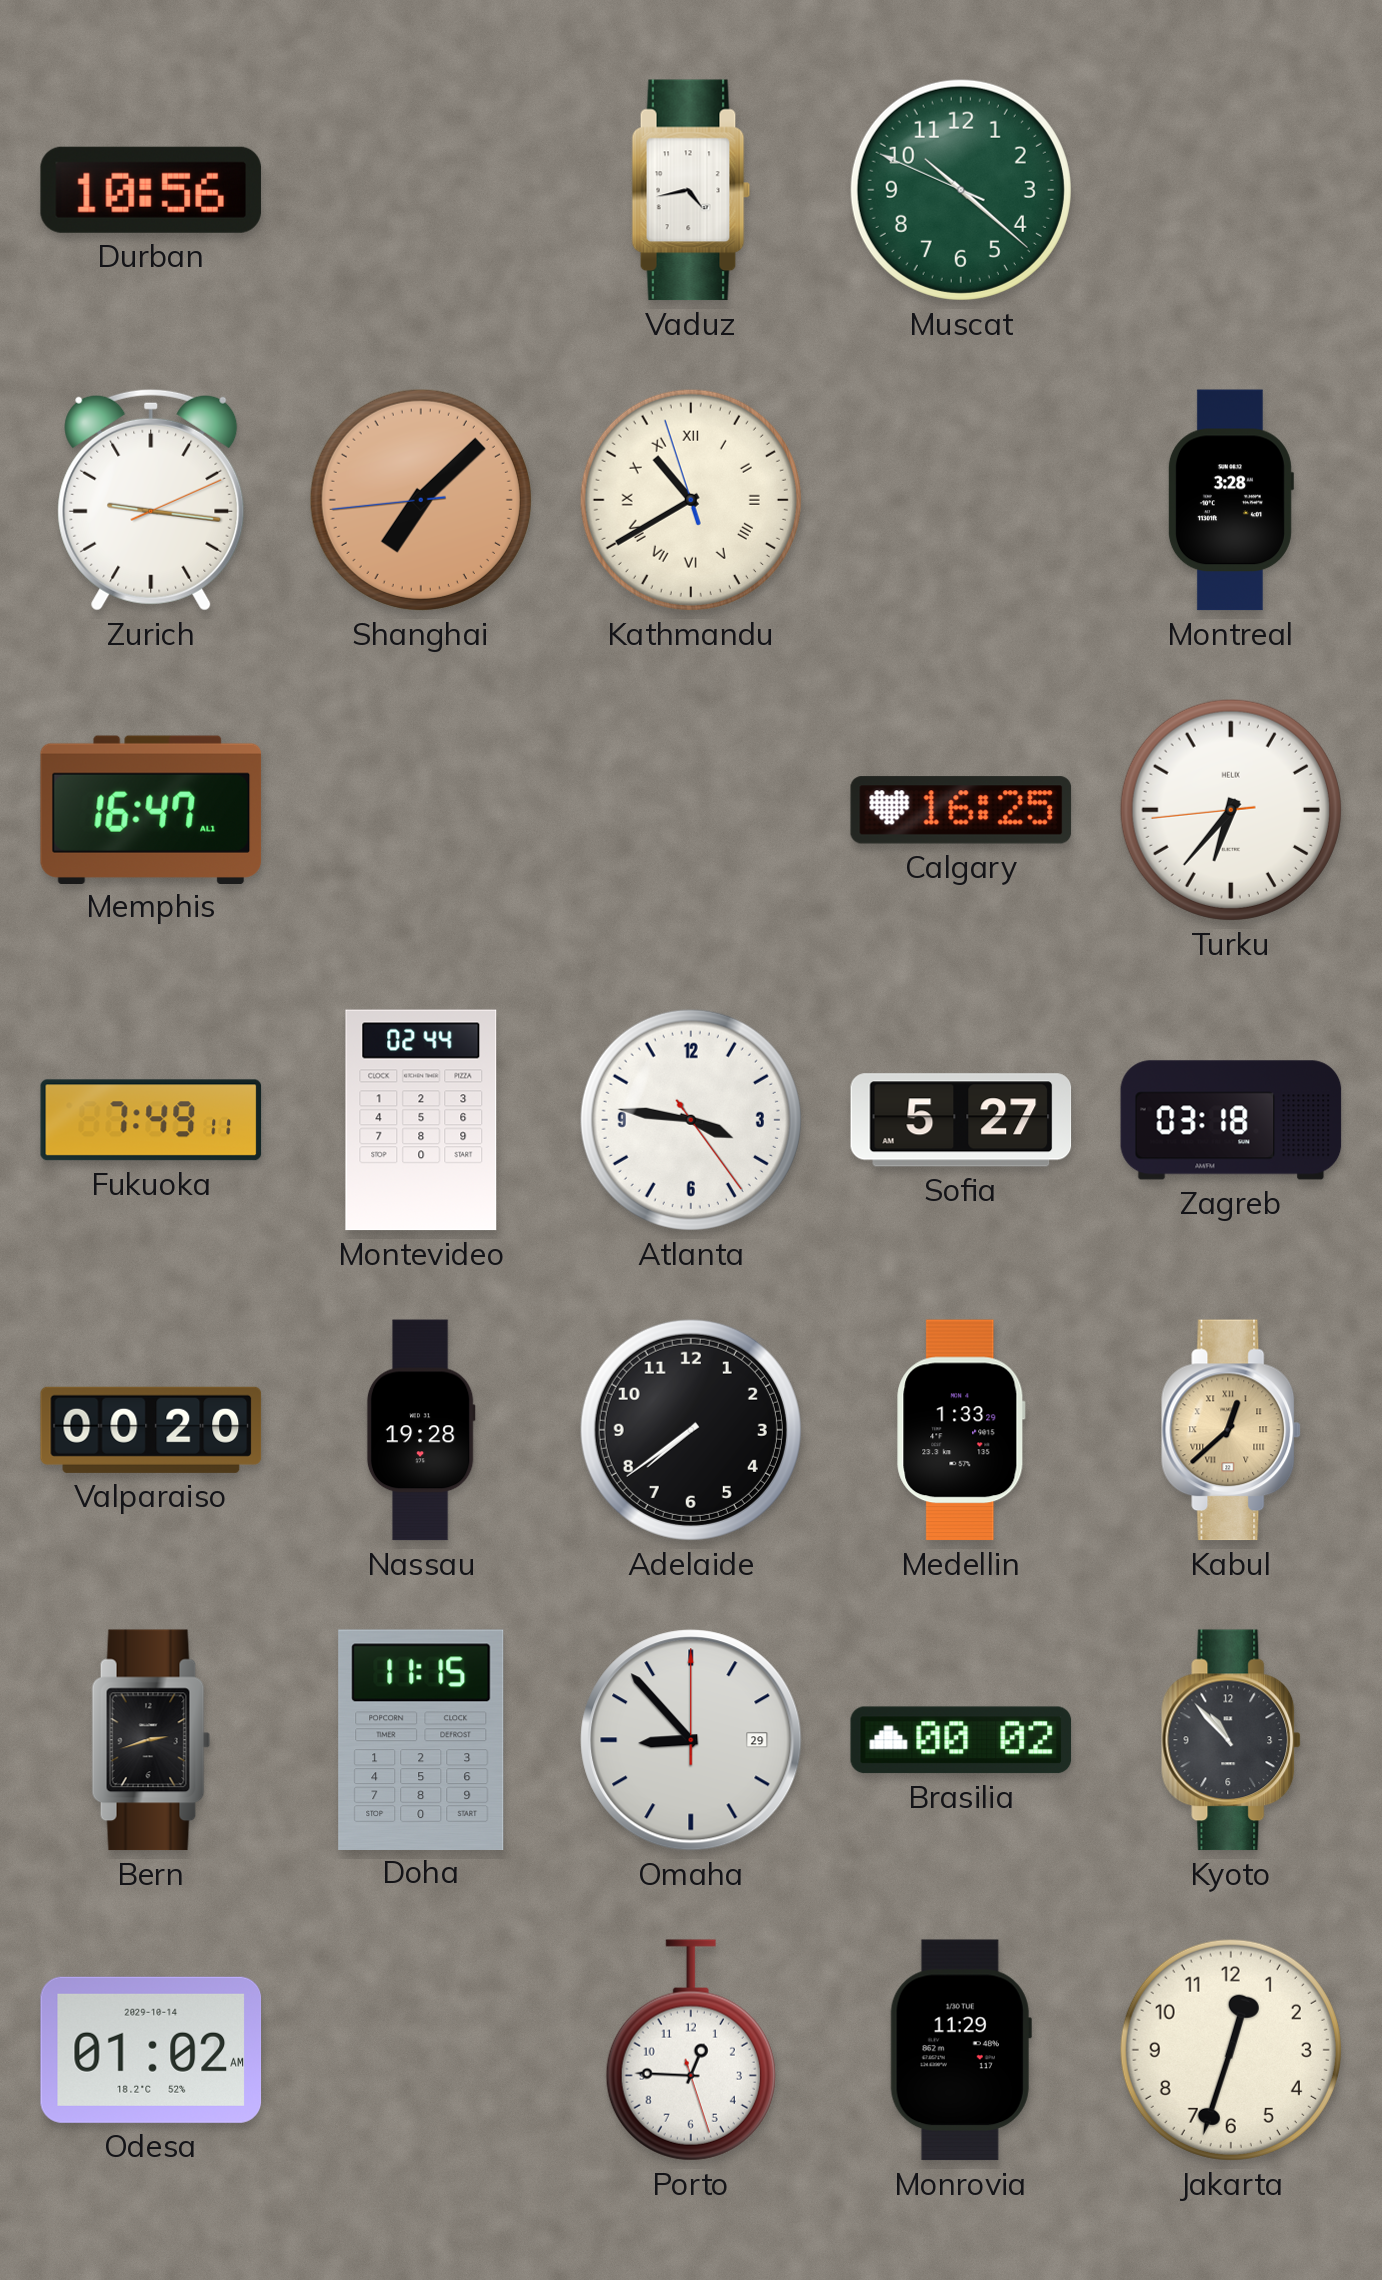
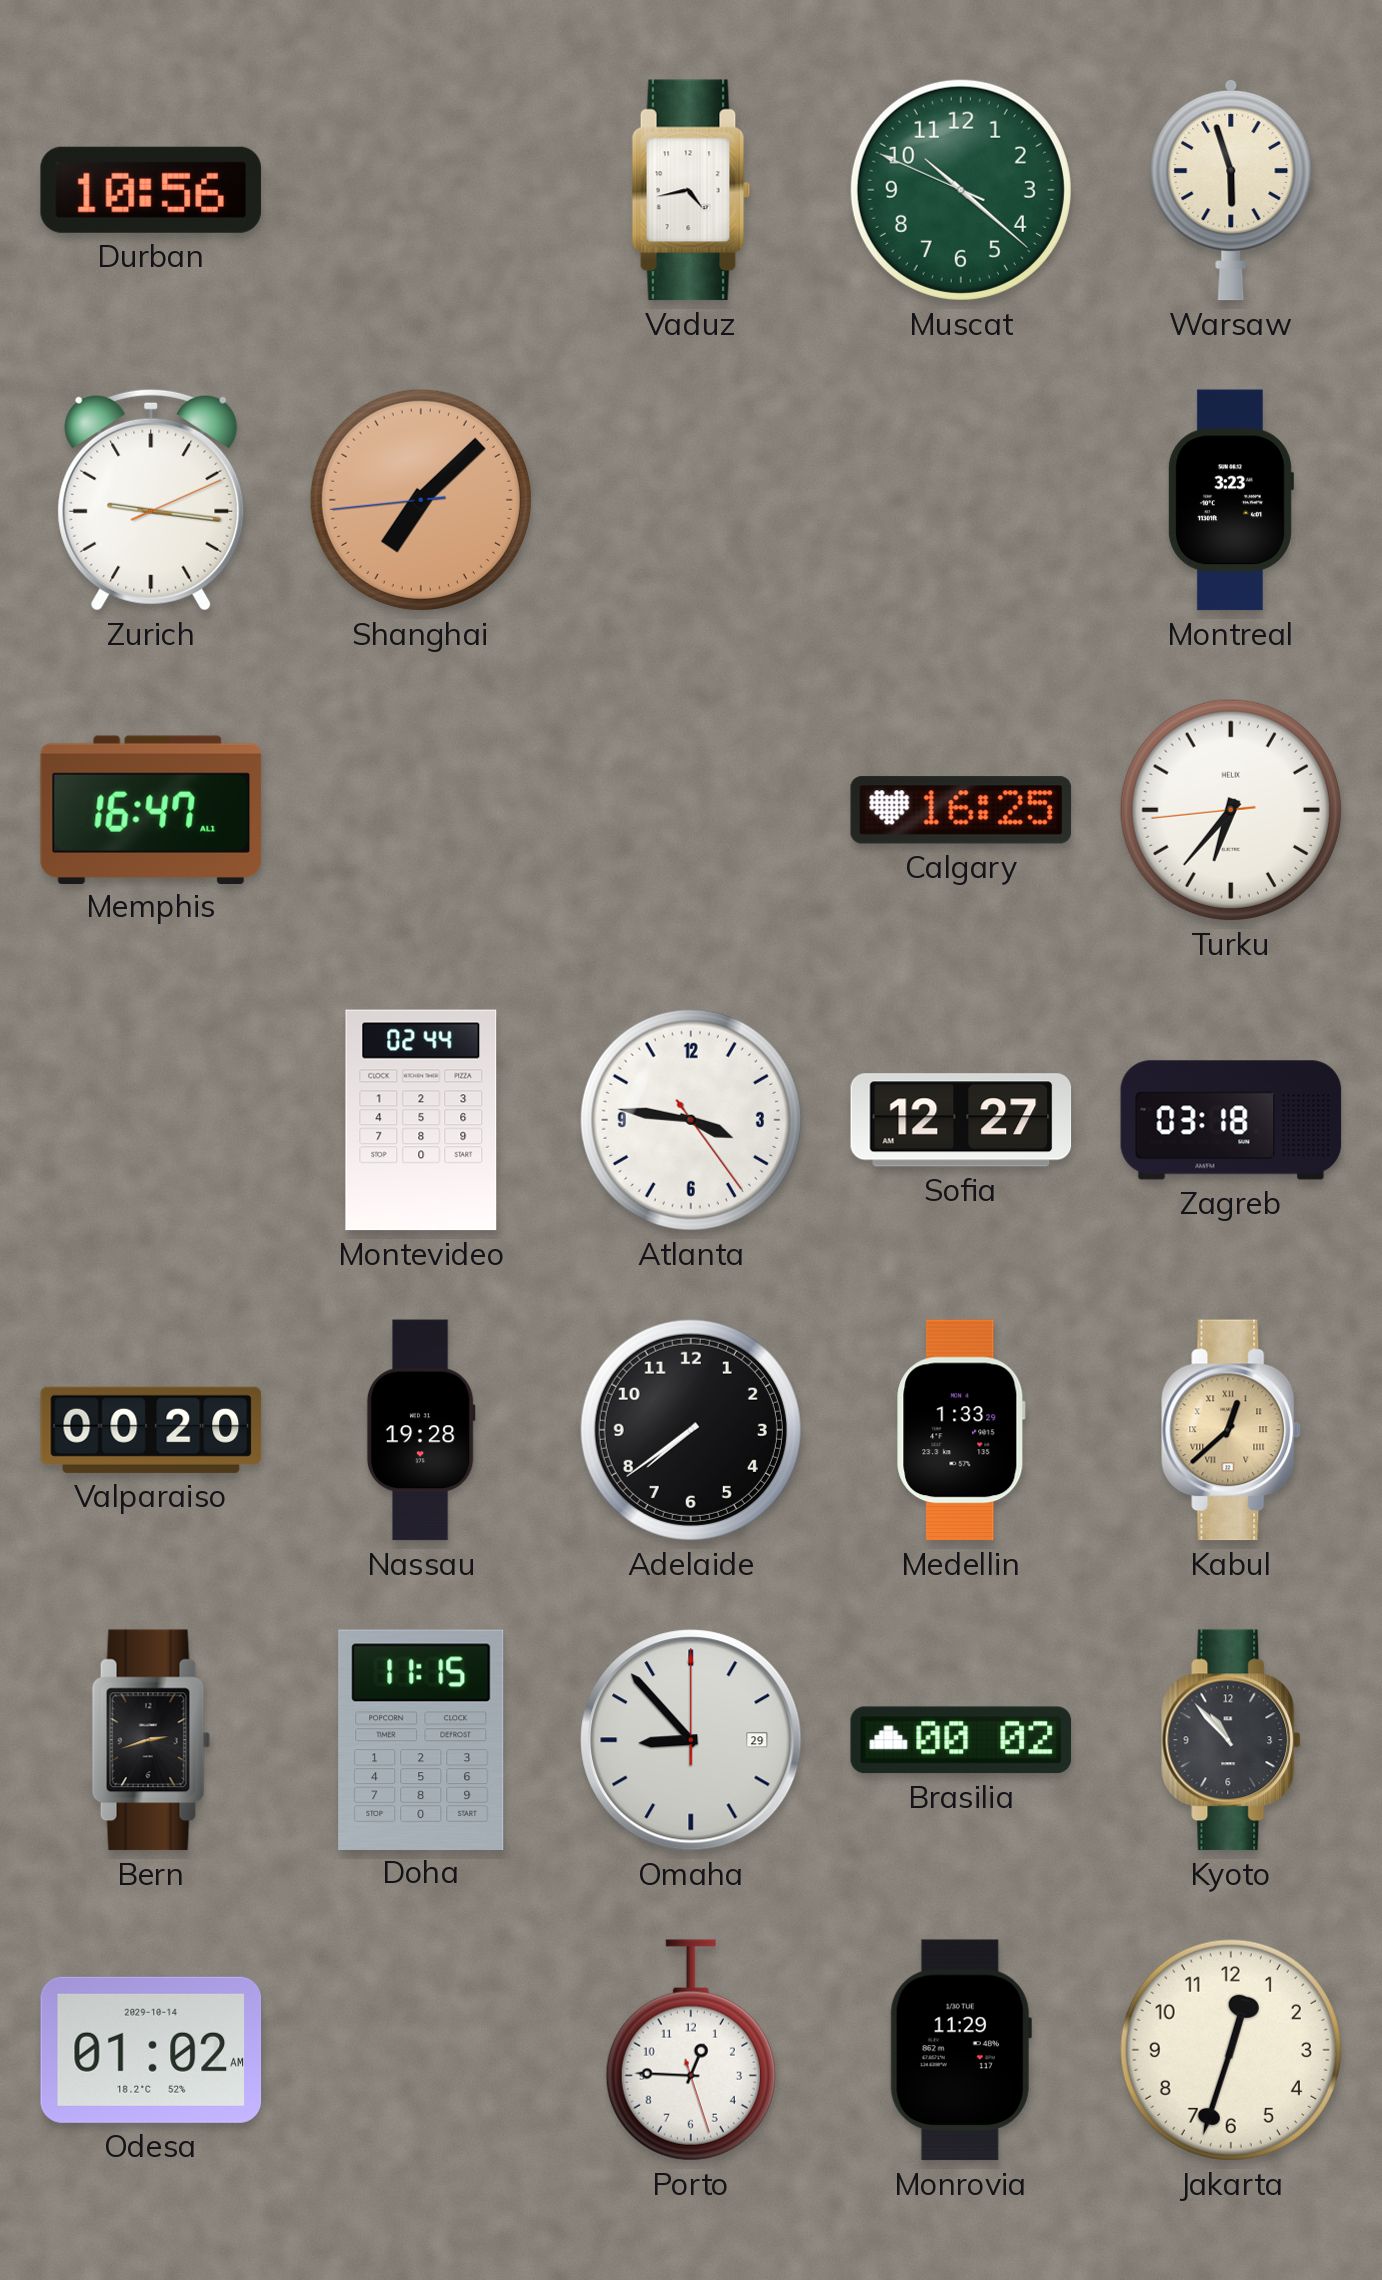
Warsaw: none -> 5:57 (1231, 190)
Kathmandu: 10:39 -> none (691, 500)
Montreal: 3:28 -> 3:23 (1230, 500)
Fukuoka: 7:49 -> none (151, 1120)
Sofia: 5:27 -> 12:27 (961, 1120)
